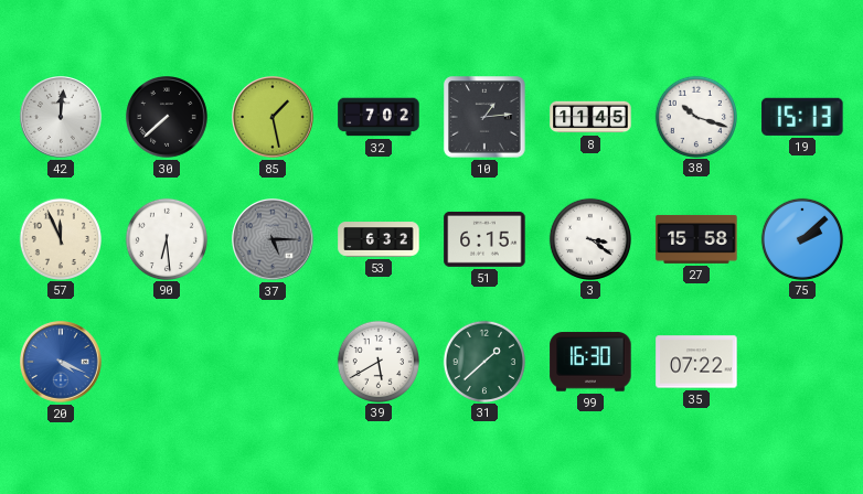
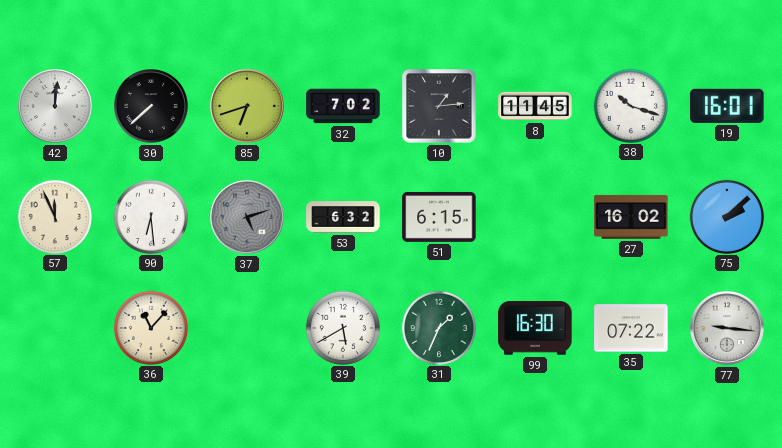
85: 1:28 -> 6:42 (248, 107)
19: 15:13 -> 16:01 (727, 106)
37: 5:15 -> 5:12 (248, 218)
3: 3:21 -> none (589, 238)
27: 15:58 -> 16:02 (631, 217)
20: 4:19 -> none (62, 363)
36: none -> 11:07 (150, 327)
31: 1:38 -> 1:34 (438, 327)
77: none -> 9:16 (728, 329)
